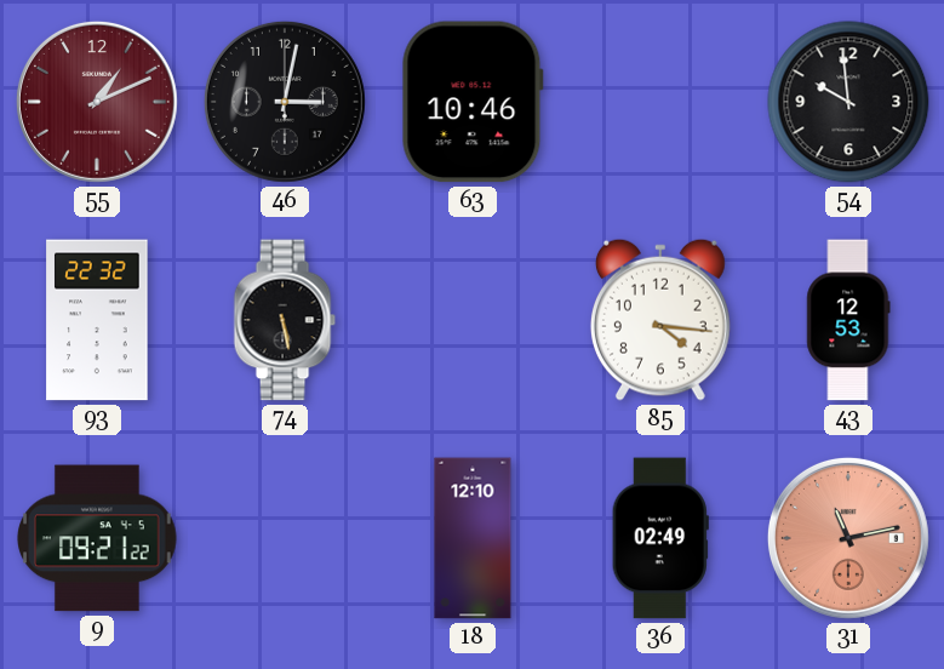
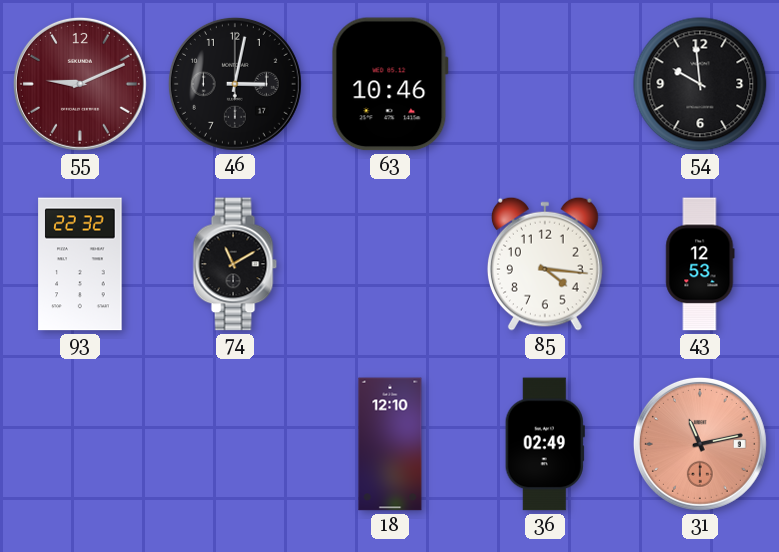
55: 1:11 -> 9:11 (80, 84)
74: 5:28 -> 11:10 (235, 264)
9: 09:21 -> none (97, 538)
